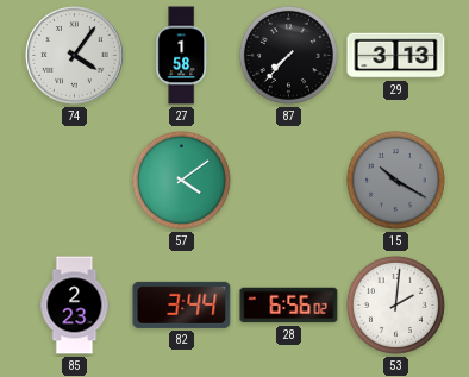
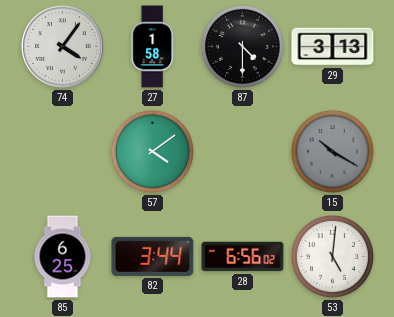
87: 7:37 -> 4:30 (242, 46)
85: 2:23 -> 6:25 (63, 257)
53: 2:01 -> 5:01 (332, 256)
